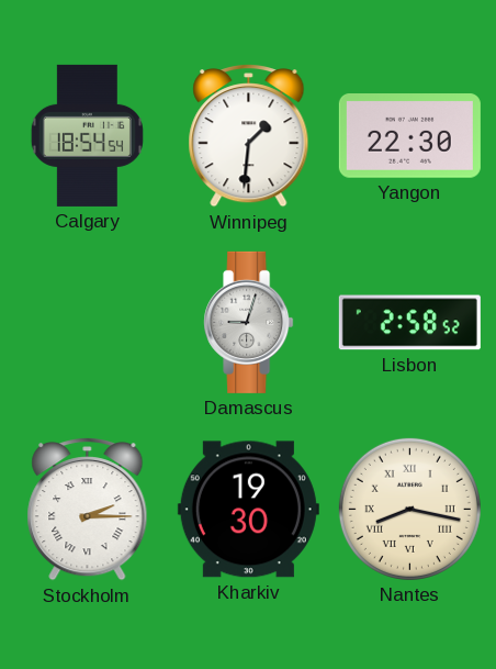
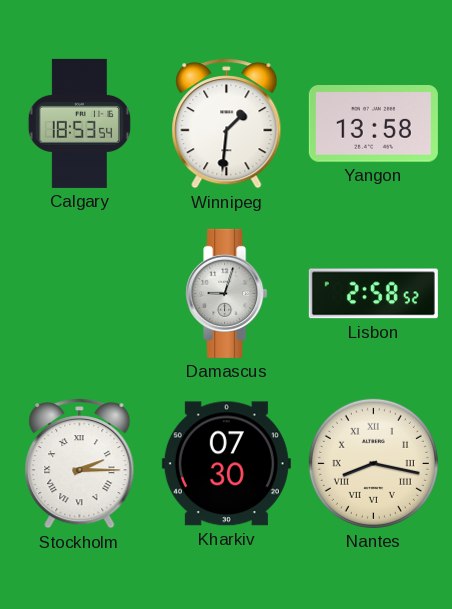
Calgary: 18:54 -> 18:53 (79, 123)
Yangon: 22:30 -> 13:58 (373, 124)
Kharkiv: 19:30 -> 07:30 (226, 464)
